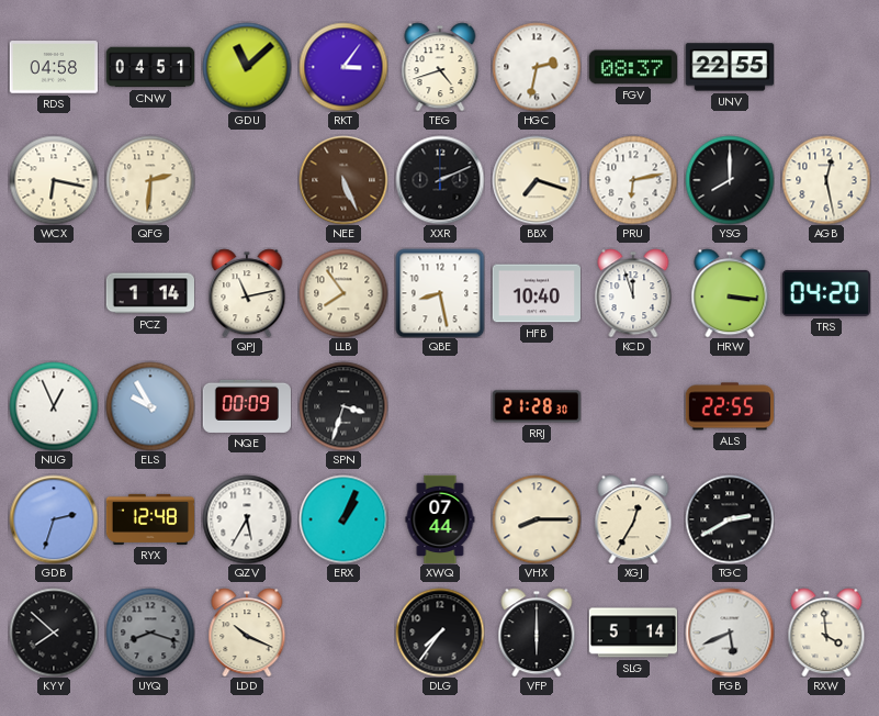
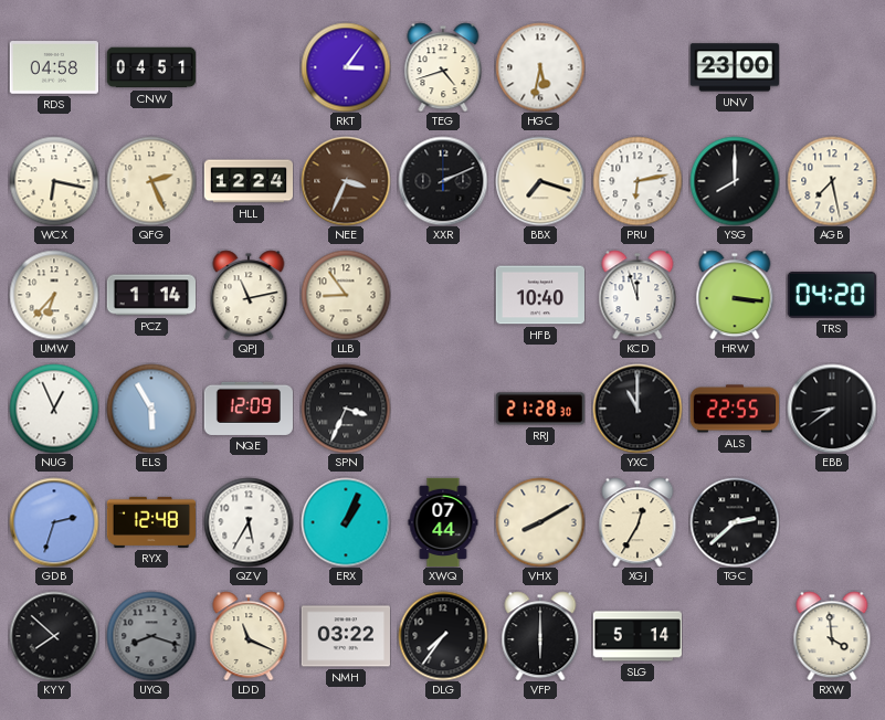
GDU: 11:08 -> none (247, 67)
HGC: 2:32 -> 5:32 (540, 67)
FGV: 08:37 -> none (632, 67)
UNV: 22:55 -> 23:00 (734, 67)
QFG: 2:31 -> 2:26 (151, 181)
HLL: none -> 12:24 (249, 181)
NEE: 5:26 -> 3:34 (346, 181)
AGB: 12:28 -> 7:28 (832, 181)
UMW: none -> 6:37 (54, 295)
LLB: 7:54 -> 8:54 (346, 295)
QBE: 8:28 -> none (440, 293)
ELS: 9:55 -> 5:55 (151, 409)
NQE: 00:09 -> 12:09 (247, 409)
SPN: 3:33 -> 3:34 (346, 409)
YXC: none -> 11:00 (638, 409)
EBB: none -> 8:39 (832, 409)
VHX: 8:15 -> 8:10 (540, 522)
TGC: 2:40 -> 2:38 (735, 522)
LDD: 10:19 -> 11:19 (249, 636)
NMH: none -> 03:22 (345, 636)
FGB: 5:41 -> none (730, 633)
